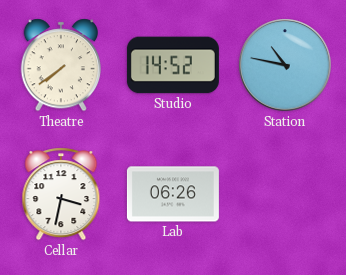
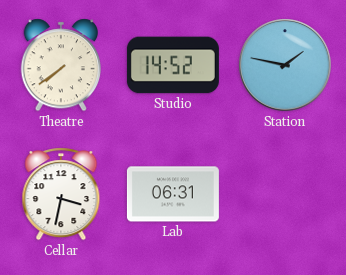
Station: 10:47 -> 1:47 (285, 65)
Lab: 06:26 -> 06:31 (173, 194)
